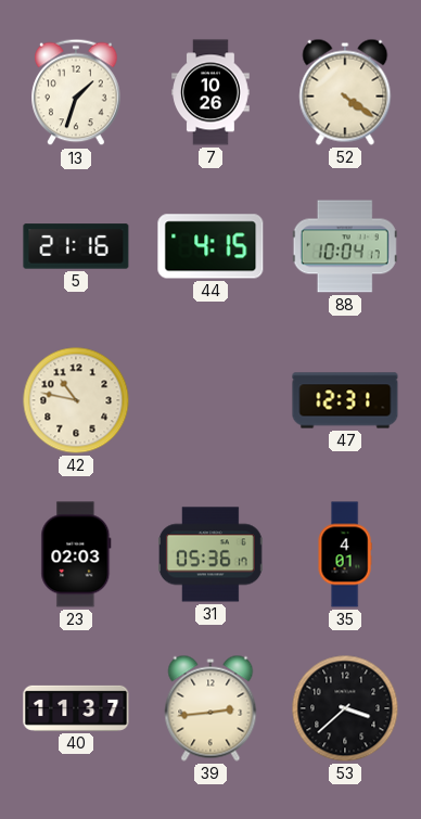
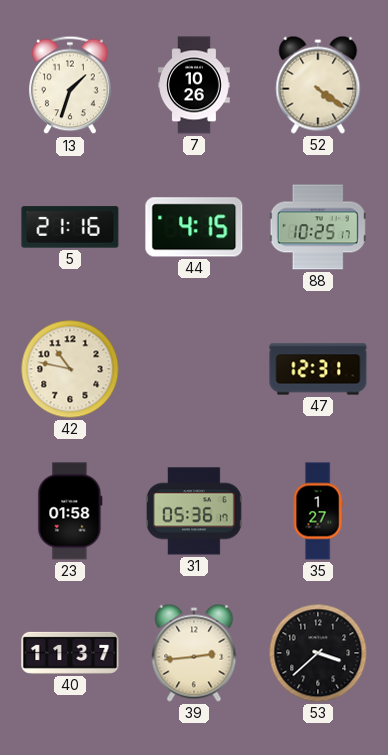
88: 10:04 -> 10:25 (318, 227)
23: 02:03 -> 01:58 (70, 511)
35: 4:01 -> 1:27 (318, 511)
